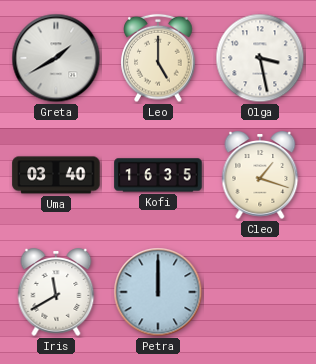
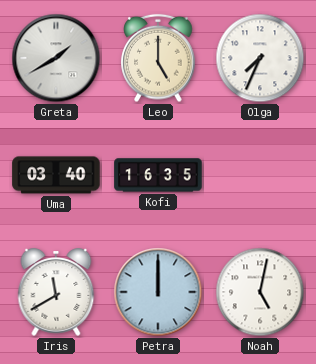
Olga: 3:28 -> 7:34 (260, 58)
Cleo: 1:18 -> none (260, 175)
Noah: none -> 5:02 (260, 292)
